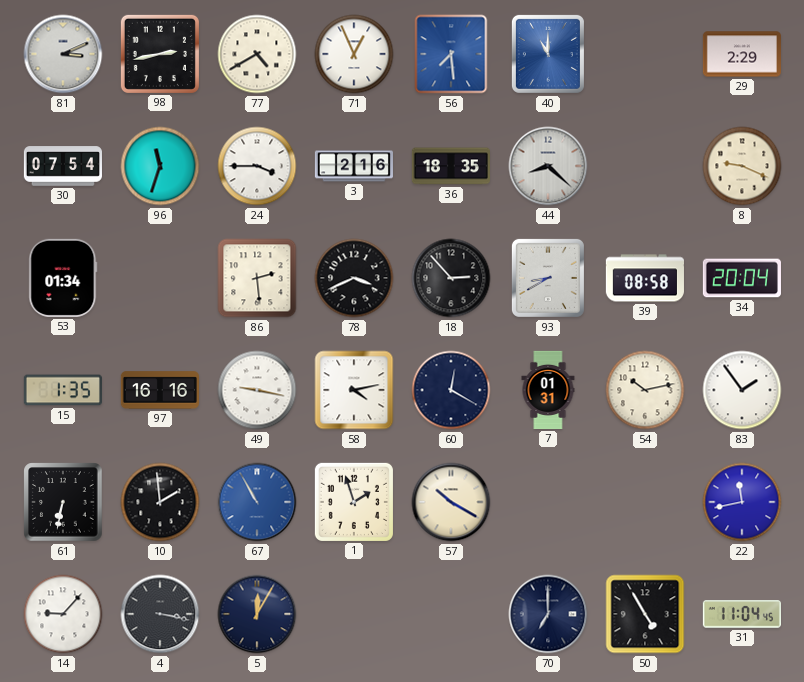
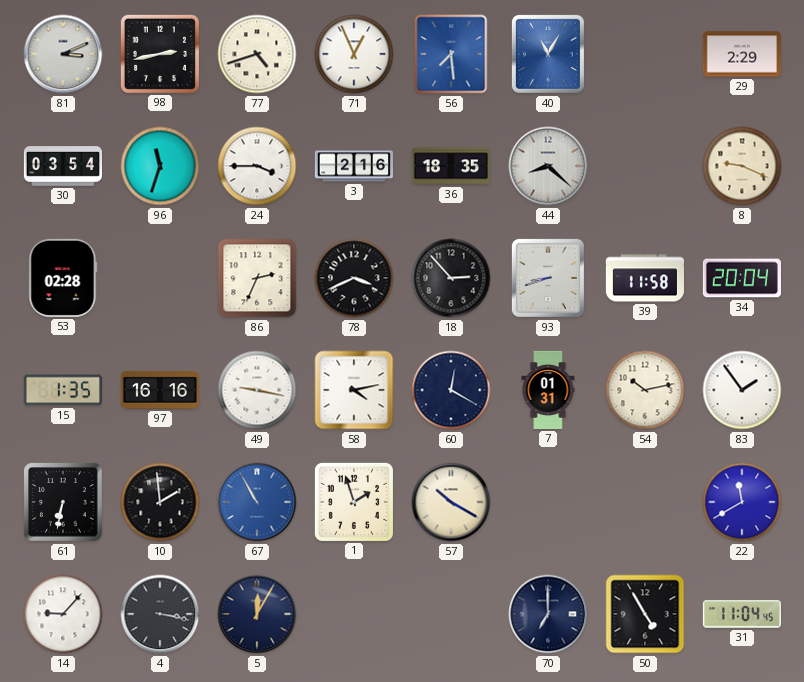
77: 4:40 -> 4:42 (257, 54)
40: 11:00 -> 11:05 (548, 54)
30: 07:54 -> 03:54 (63, 166)
53: 01:34 -> 02:28 (63, 278)
86: 2:29 -> 2:34 (257, 278)
93: 8:40 -> 8:42 (548, 278)
39: 08:58 -> 11:58 (645, 278)
22: 11:43 -> 11:40 (742, 502)
